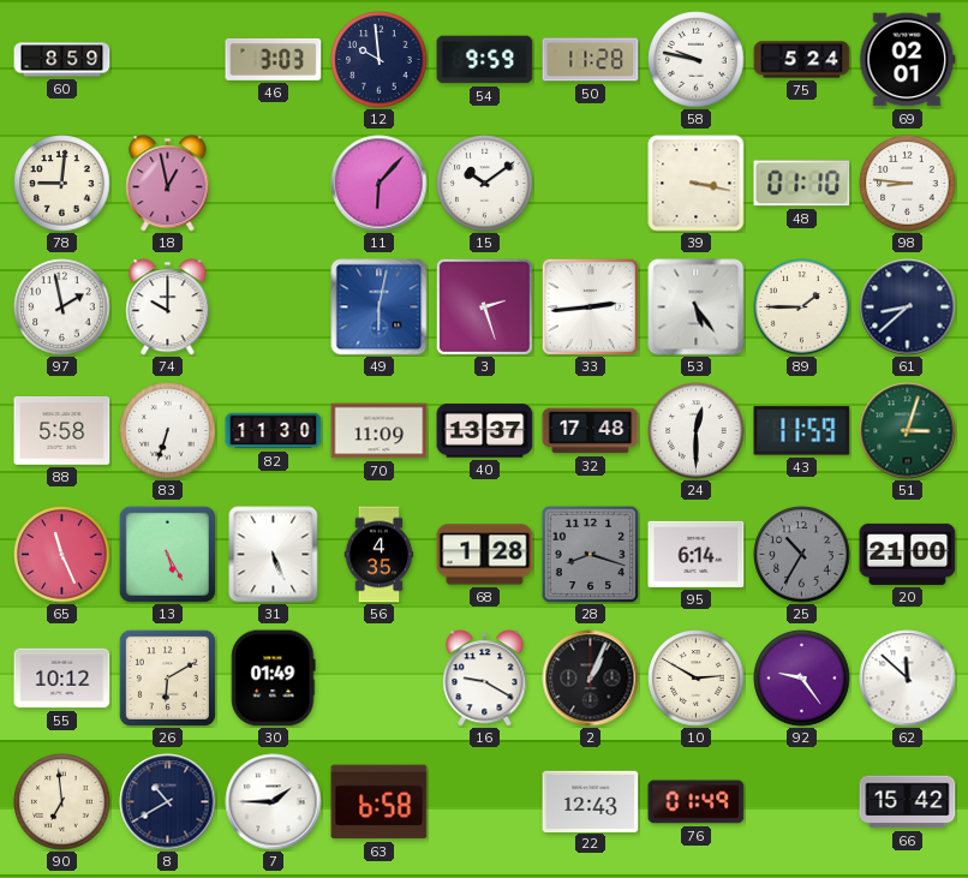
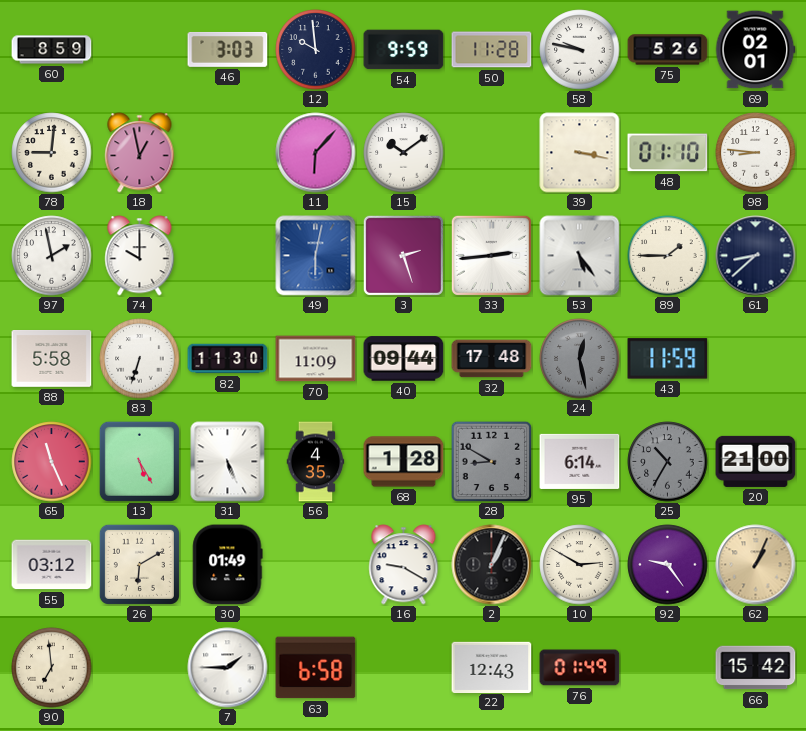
75: 5:24 -> 5:26 (668, 50)
40: 13:37 -> 09:44 (404, 359)
24: 12:30 -> 12:28 (580, 359)
24 dial: white -> grey (580, 359)
51: 3:03 -> none (908, 431)
28: 8:18 -> 8:50 (491, 461)
55: 10:12 -> 03:12 (52, 565)
62: 11:52 -> 1:04 (756, 565)
62 dial: white -> champagne (756, 565)
8: 10:40 -> none (168, 802)
